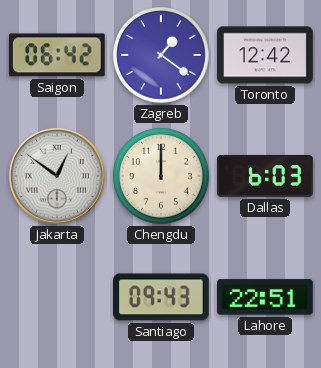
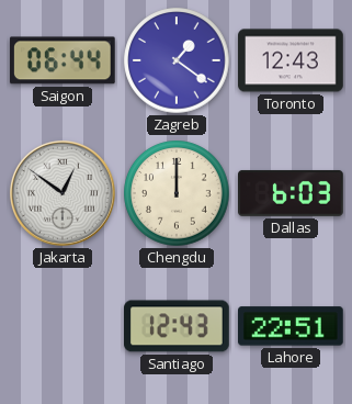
Saigon: 06:42 -> 06:44 (63, 60)
Toronto: 12:42 -> 12:43 (291, 60)
Santiago: 09:43 -> 12:43 (178, 326)
